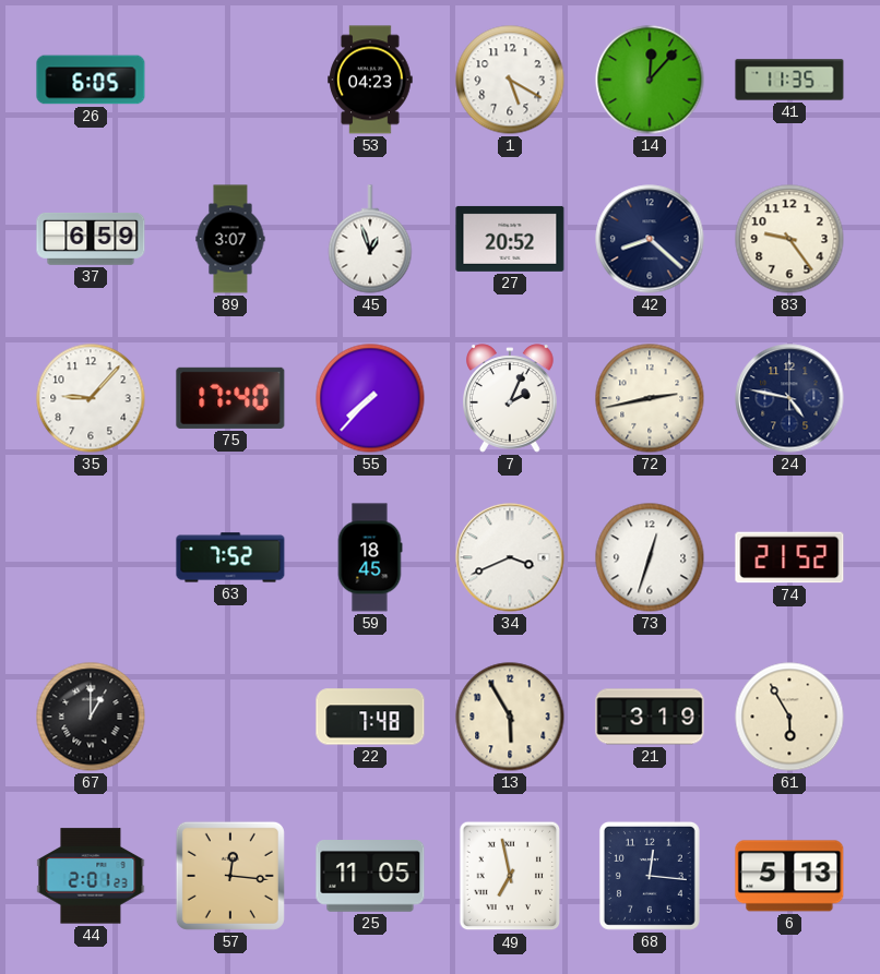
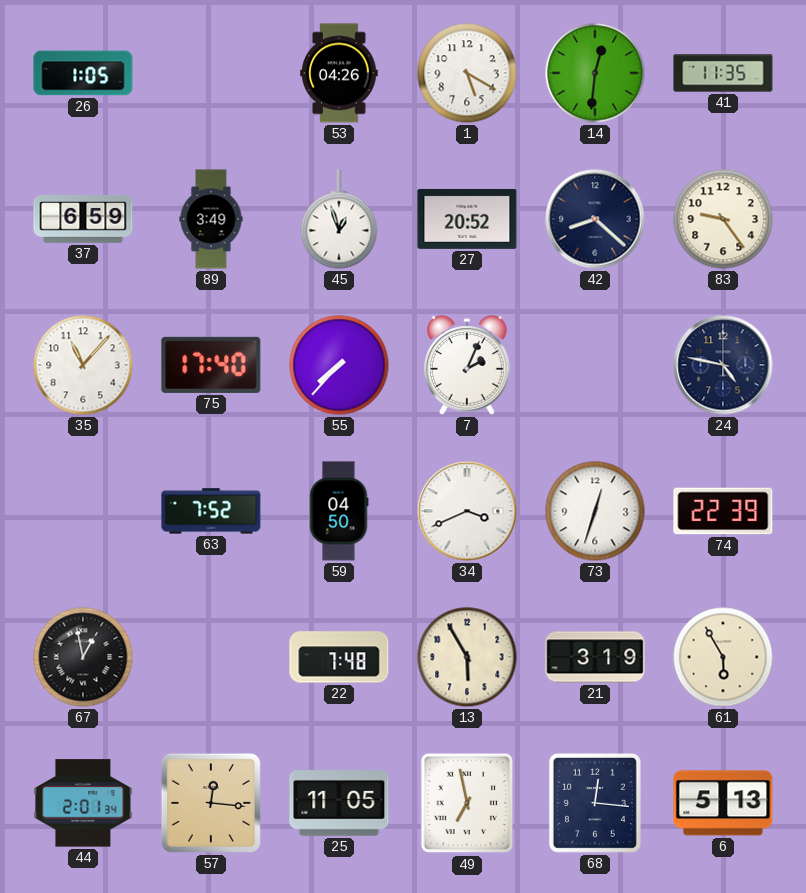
26: 6:05 -> 1:05 (83, 73)
53: 04:23 -> 04:26 (339, 73)
14: 12:07 -> 12:31 (595, 73)
89: 3:07 -> 3:49 (211, 219)
35: 9:07 -> 11:07 (83, 365)
72: 2:43 -> none (650, 398)
59: 18:45 -> 04:50 (339, 511)
74: 21:52 -> 22:39 (723, 511)
67: 1:00 -> 12:58 (83, 657)
44: 2:01:23 -> 2:01:34 (83, 803)
